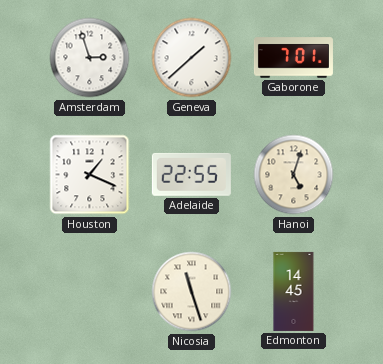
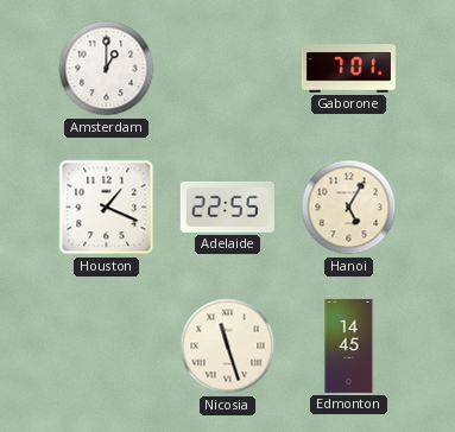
Amsterdam: 2:57 -> 1:00 (107, 69)
Geneva: 1:38 -> none (192, 58)
Hanoi: 5:03 -> 5:05 (349, 208)
